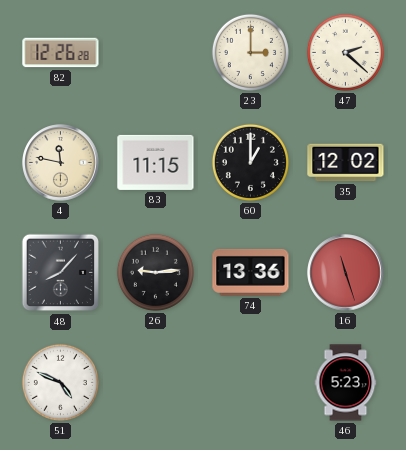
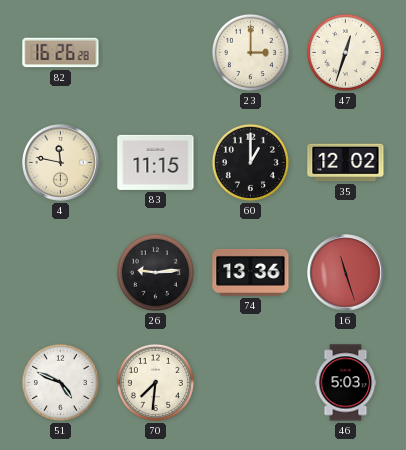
82: 12:26 -> 16:26 (61, 53)
47: 2:22 -> 12:33 (345, 52)
48: 8:07 -> none (61, 273)
70: none -> 7:31 (155, 382)
46: 5:23 -> 5:03 (346, 383)
